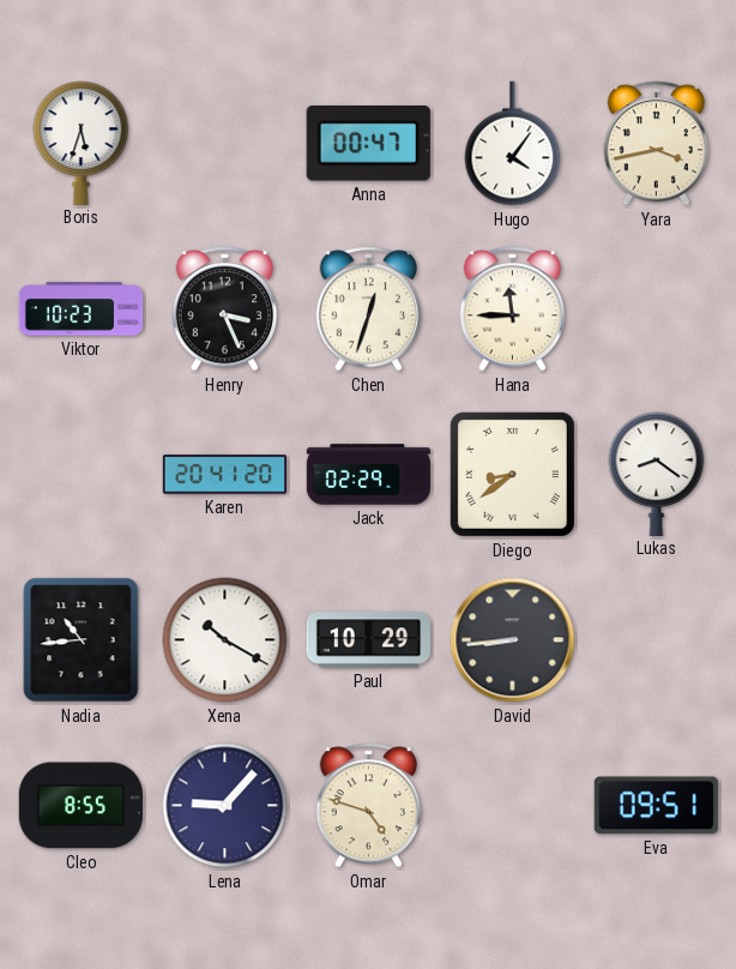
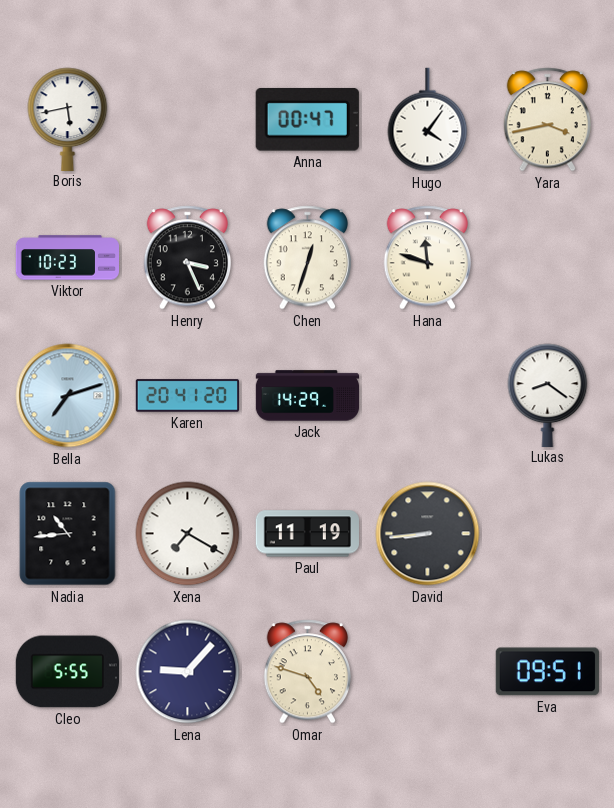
Boris: 5:33 -> 5:43 (68, 119)
Hana: 11:45 -> 11:48 (428, 258)
Bella: none -> 7:12 (68, 396)
Jack: 02:29 -> 14:29 (308, 396)
Diego: 8:39 -> none (512, 474)
Xena: 10:20 -> 7:20 (188, 534)
Paul: 10:29 -> 11:19 (307, 534)
Cleo: 8:55 -> 5:55 (67, 672)
